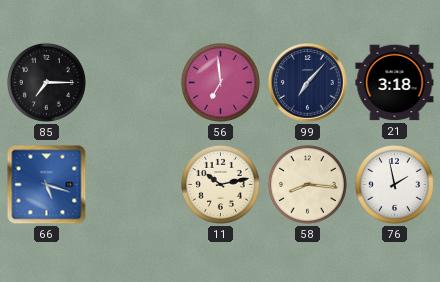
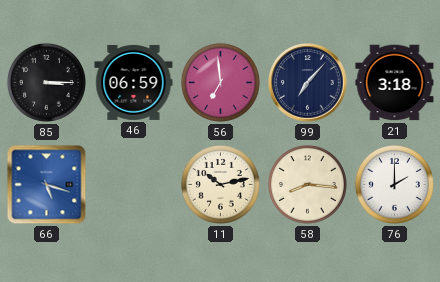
85: 7:15 -> 3:15 (46, 82)
46: none -> 06:59 (134, 82)
76: 1:58 -> 2:00 (394, 184)
